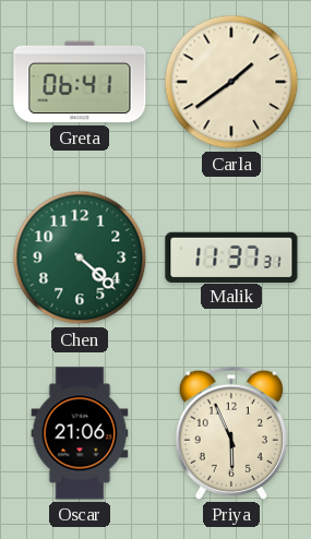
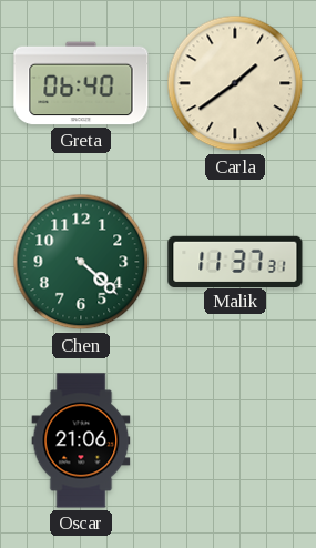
Greta: 06:41 -> 06:40 (81, 83)
Priya: 5:56 -> none (231, 433)
